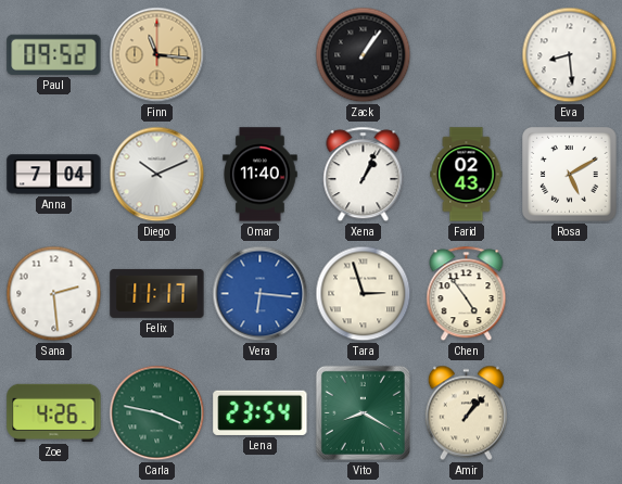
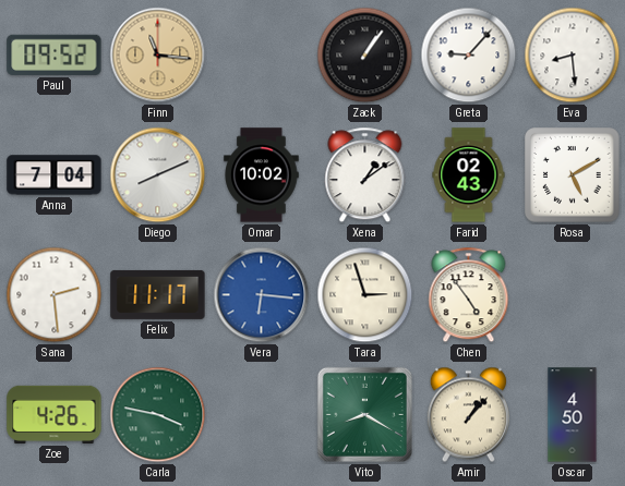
Greta: none -> 9:07 (469, 56)
Diego: 10:11 -> 8:11 (158, 175)
Omar: 11:40 -> 10:02 (262, 175)
Xena: 1:04 -> 1:09 (365, 175)
Lena: 23:54 -> none (261, 412)
Oscar: none -> 4:50 (573, 415)
